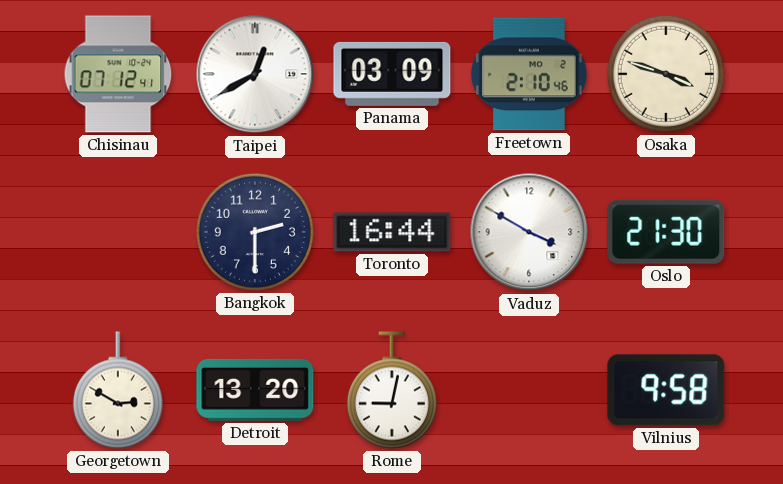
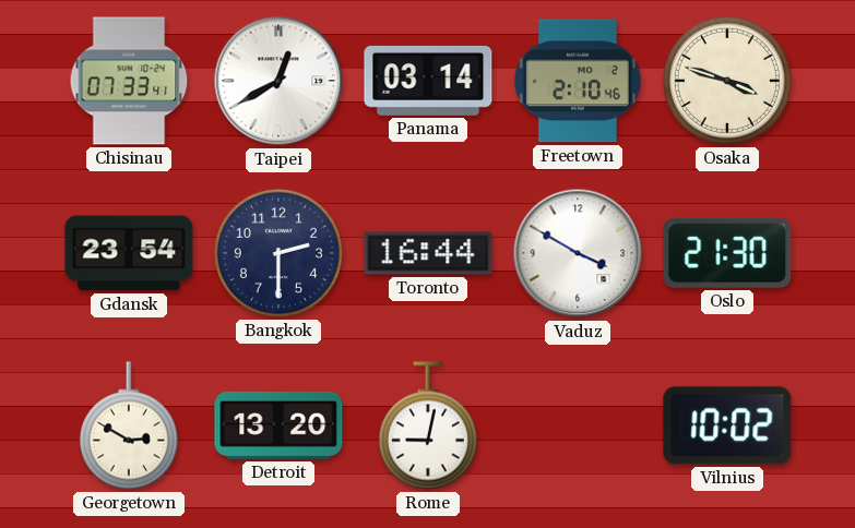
Chisinau: 07:12 -> 07:33 (129, 81)
Panama: 03:09 -> 03:14 (428, 81)
Gdansk: none -> 23:54 (129, 253)
Vilnius: 9:58 -> 10:02 (727, 425)
